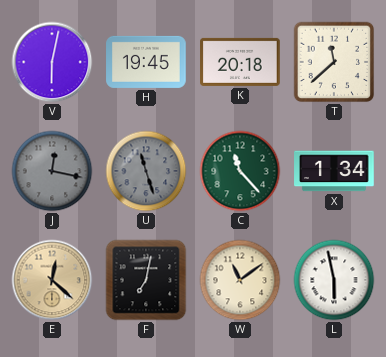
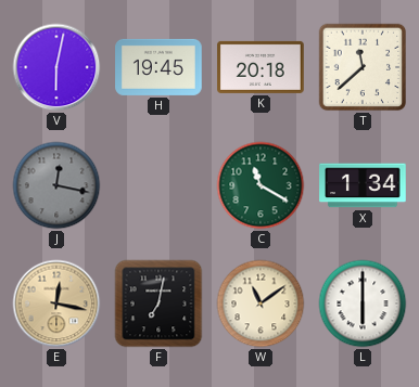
U: 11:27 -> none (146, 171)
C: 11:23 -> 11:20 (261, 185)
E: 12:22 -> 12:17 (56, 304)
L: 5:58 -> 6:00 (363, 304)
